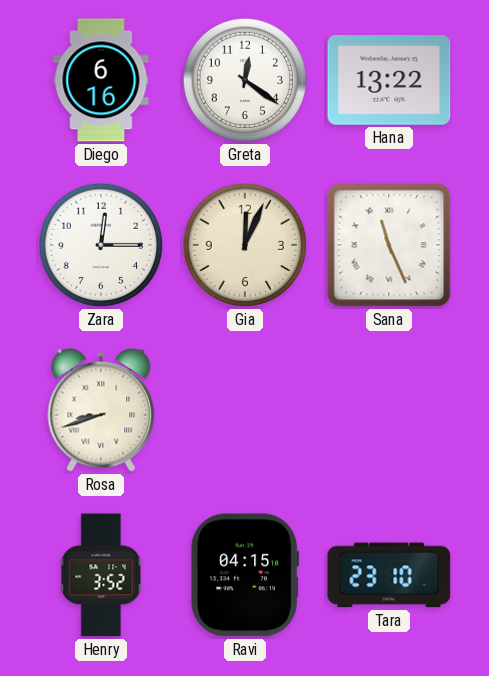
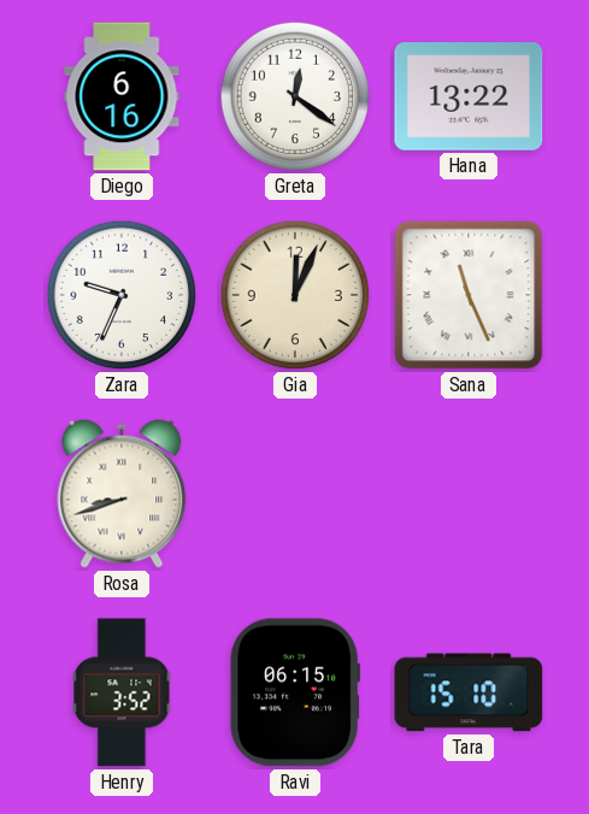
Zara: 12:15 -> 9:34 (122, 295)
Ravi: 04:15 -> 06:15 (295, 692)
Tara: 23:10 -> 15:10 (469, 692)
